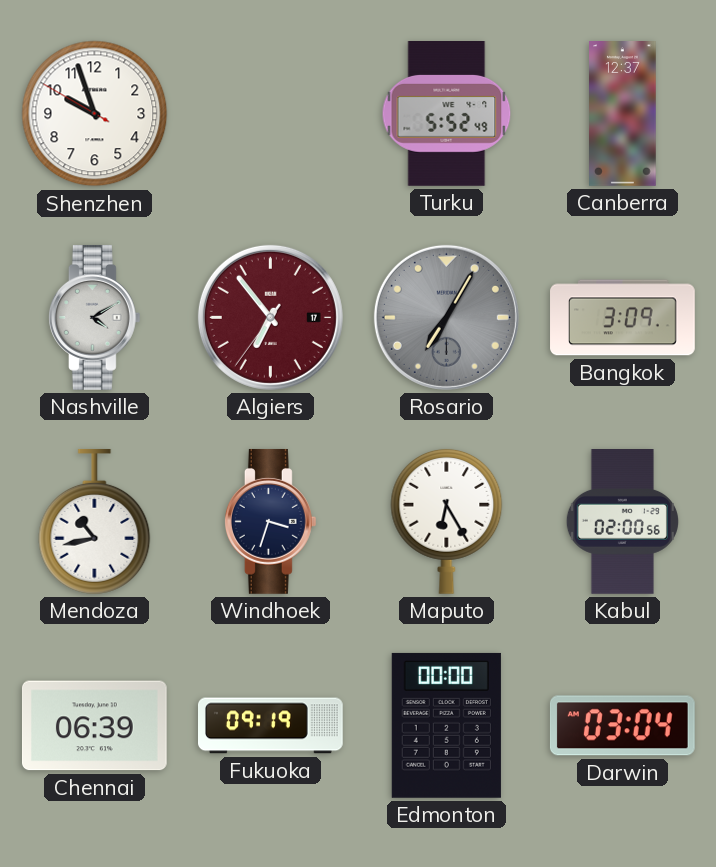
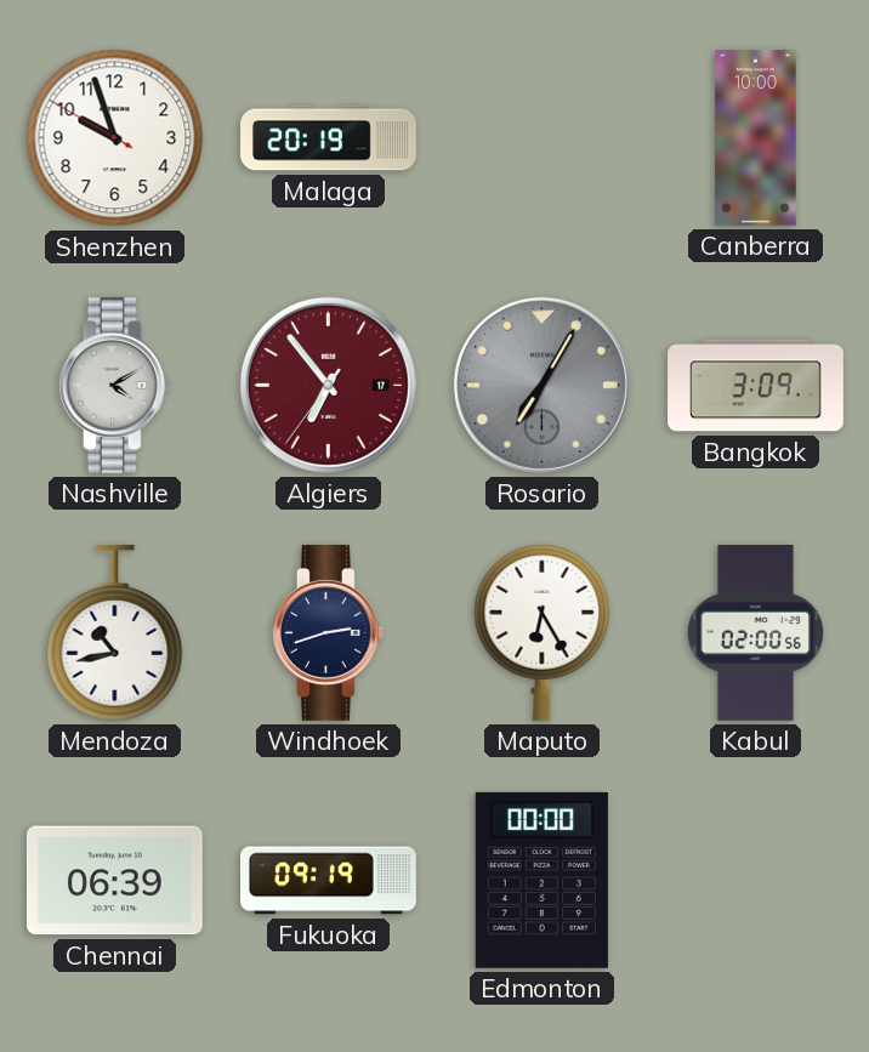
Malaga: none -> 20:19 (329, 138)
Turku: 5:52 -> none (447, 114)
Canberra: 12:37 -> 10:00 (756, 138)
Windhoek: 3:33 -> 2:42 (328, 632)
Darwin: 03:04 -> none (622, 726)
